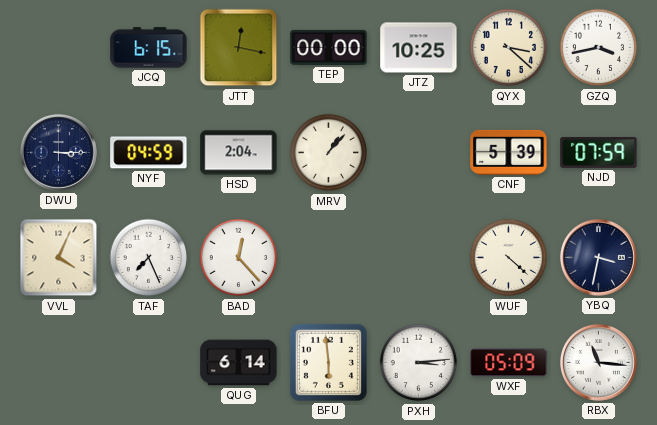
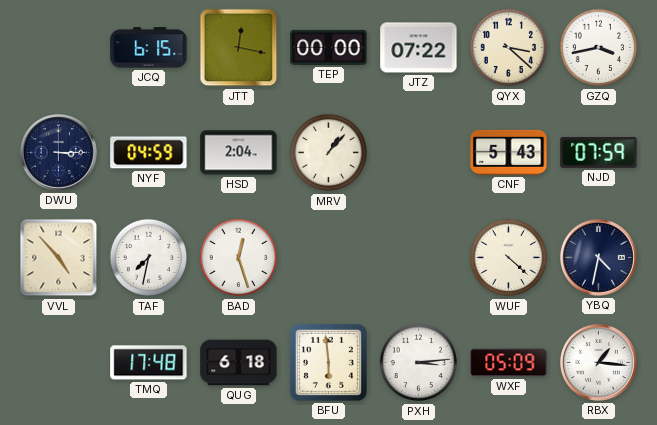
JTZ: 10:25 -> 07:22 (419, 48)
CNF: 5:39 -> 5:43 (509, 152)
VVL: 4:04 -> 4:53 (59, 258)
TAF: 7:26 -> 7:32 (149, 258)
BAD: 12:23 -> 12:27 (239, 258)
YBQ: 3:32 -> 4:32 (598, 257)
TMQ: none -> 17:48 (149, 363)
QUG: 6:14 -> 6:18 (239, 363)
RBX: 11:16 -> 1:16 (598, 362)
